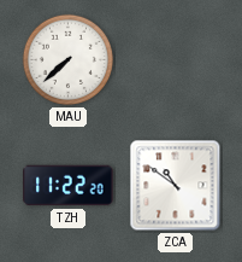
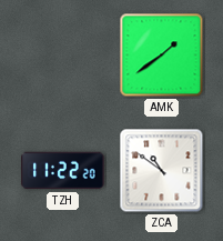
MAU: 7:38 -> none (69, 60)
AMK: none -> 1:39 (162, 56)
